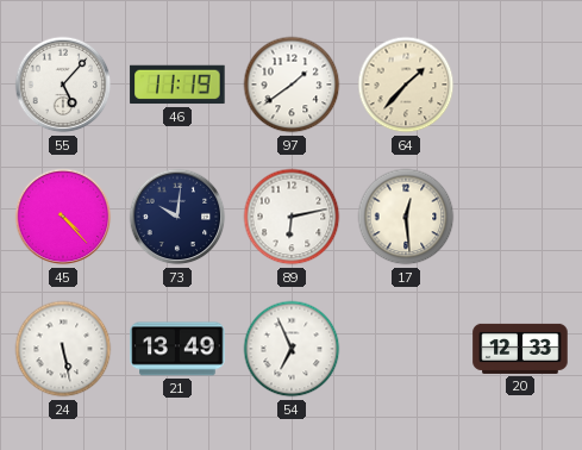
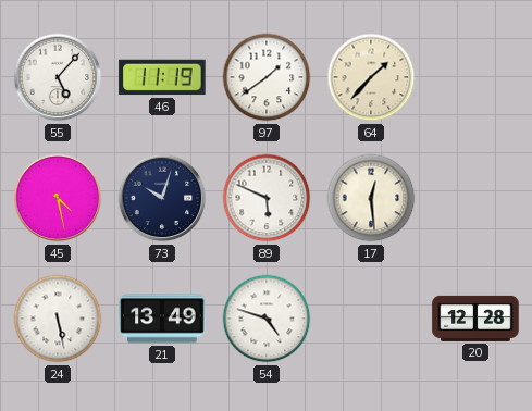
45: 4:23 -> 4:28 (58, 198)
73: 10:01 -> 10:03 (162, 198)
89: 6:13 -> 5:49 (267, 198)
54: 6:56 -> 4:48 (267, 319)
20: 12:33 -> 12:28 (475, 319)
